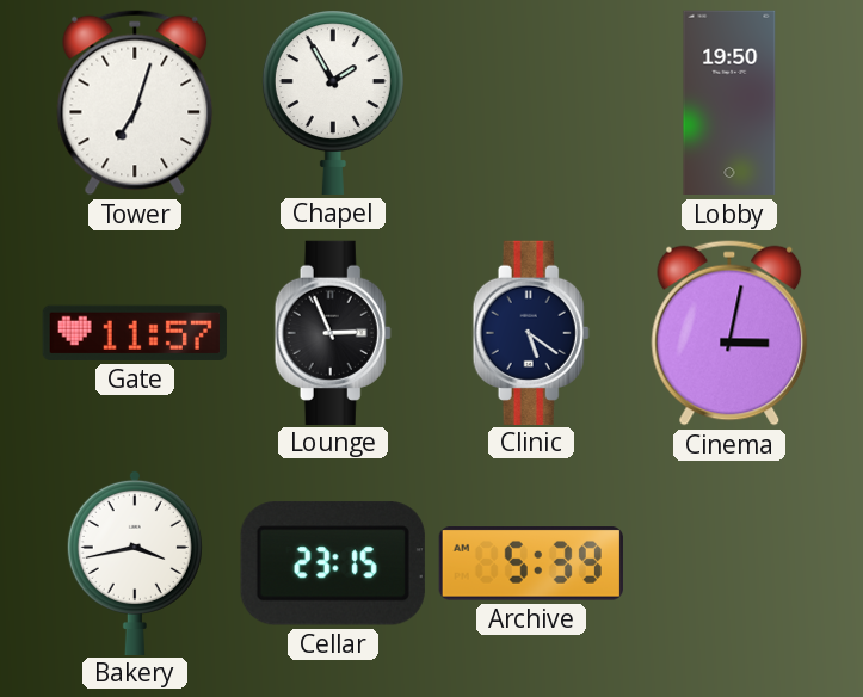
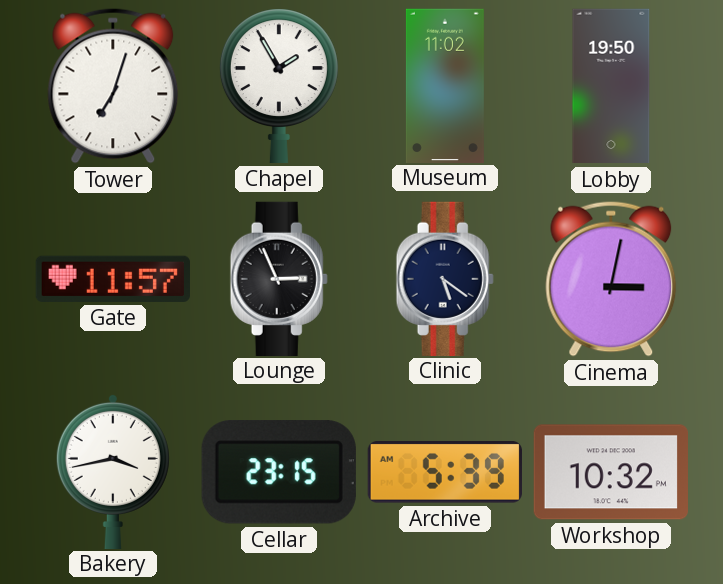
Museum: none -> 11:02 (445, 85)
Workshop: none -> 10:32 (611, 472)
